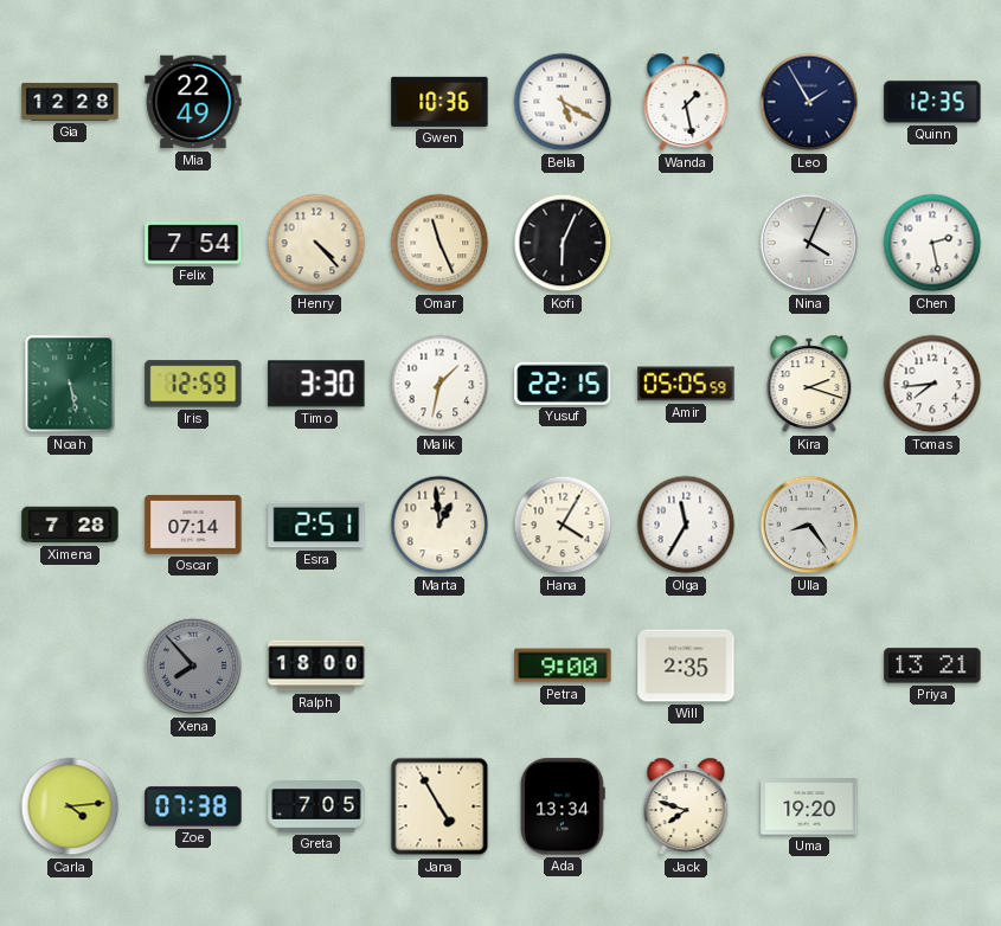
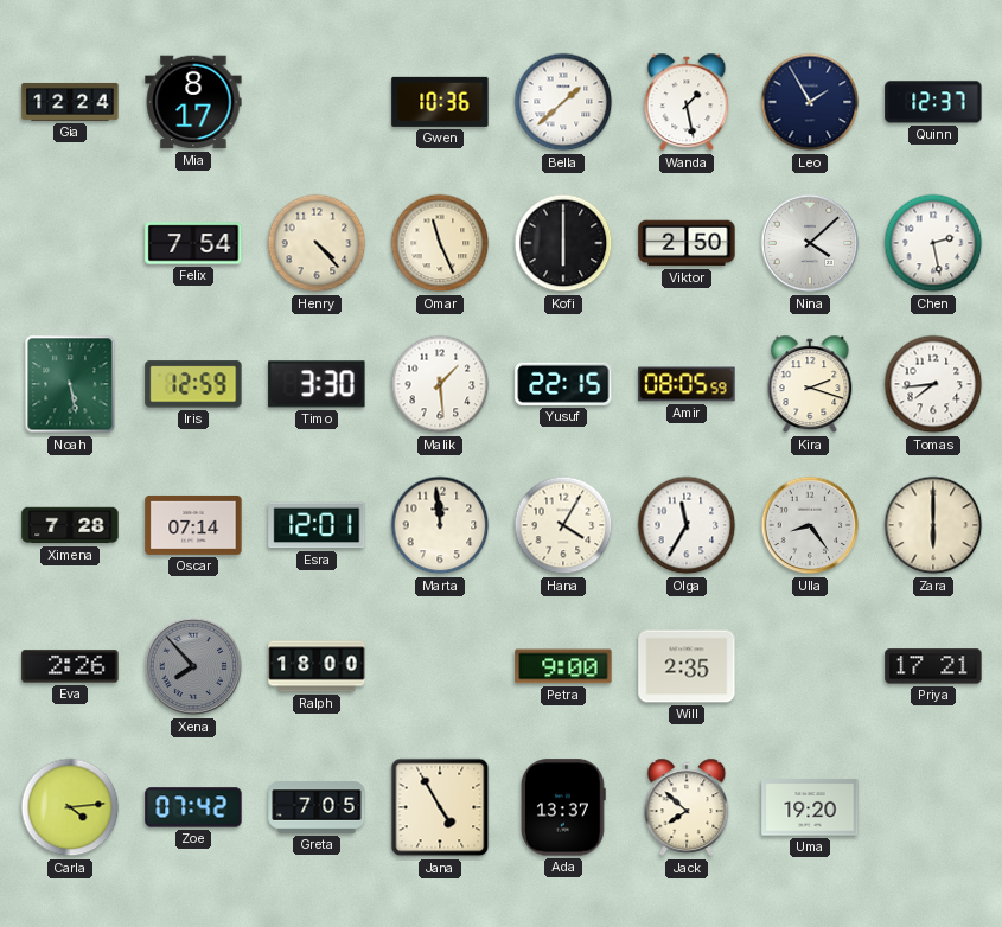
Gia: 12:28 -> 12:24 (70, 102)
Mia: 22:49 -> 8:17 (193, 102)
Bella: 5:20 -> 1:38 (563, 102)
Quinn: 12:35 -> 12:37 (933, 102)
Kofi: 6:04 -> 6:00 (563, 243)
Viktor: none -> 2:50 (687, 243)
Nina: 4:04 -> 4:08 (810, 243)
Malik: 1:32 -> 1:29 (440, 384)
Amir: 05:05 -> 08:05 (687, 384)
Esra: 2:51 -> 12:01 (317, 525)
Marta: 12:59 -> 11:59 (440, 525)
Zara: none -> 6:00 (933, 525)
Eva: none -> 2:26 (70, 666)
Priya: 13:21 -> 17:21 (933, 666)
Zoe: 07:38 -> 07:42 (193, 807)
Ada: 13:34 -> 13:37 (564, 807)
Jack: 7:48 -> 7:52 (687, 807)
